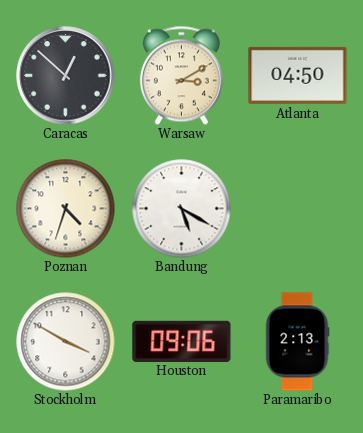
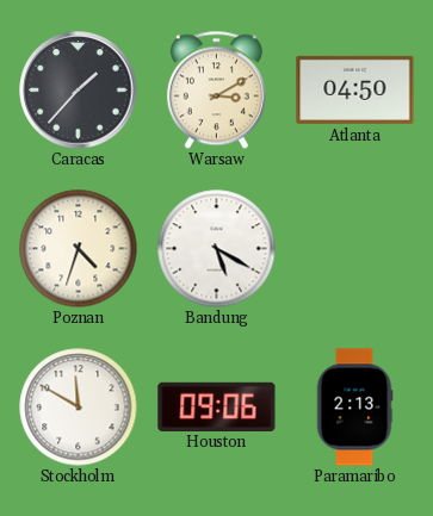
Caracas: 12:52 -> 1:37 (79, 91)
Stockholm: 3:50 -> 11:50 (79, 408)
